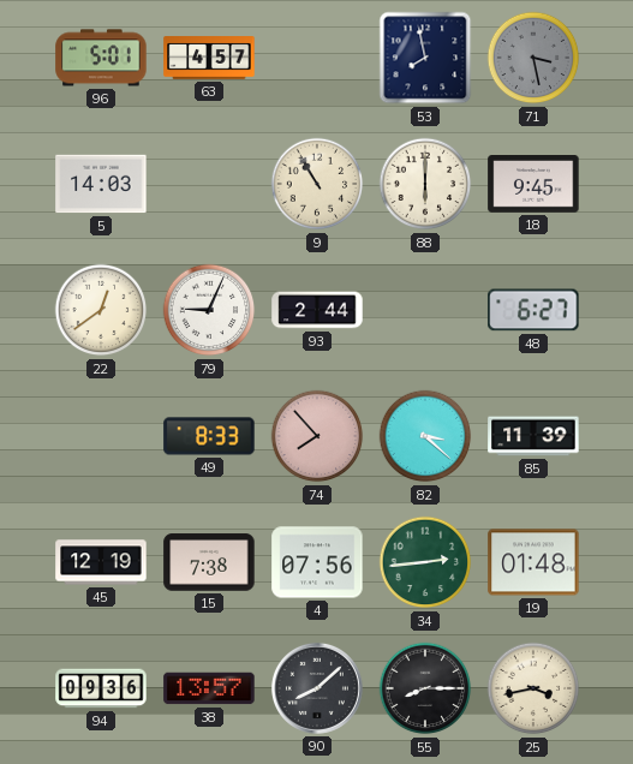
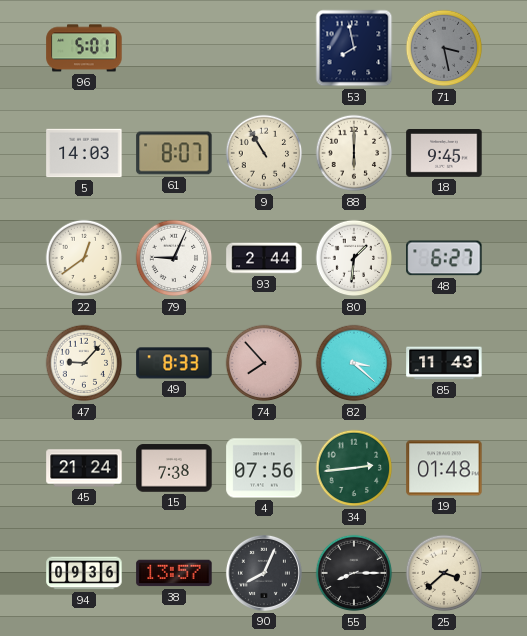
63: 4:57 -> none (209, 58)
61: none -> 8:07 (174, 153)
80: none -> 1:31 (354, 258)
47: none -> 9:07 (84, 363)
85: 11:39 -> 11:43 (444, 363)
45: 12:19 -> 21:24 (84, 468)
90: 8:08 -> 8:04 (264, 573)
25: 3:43 -> 3:38 (444, 573)
